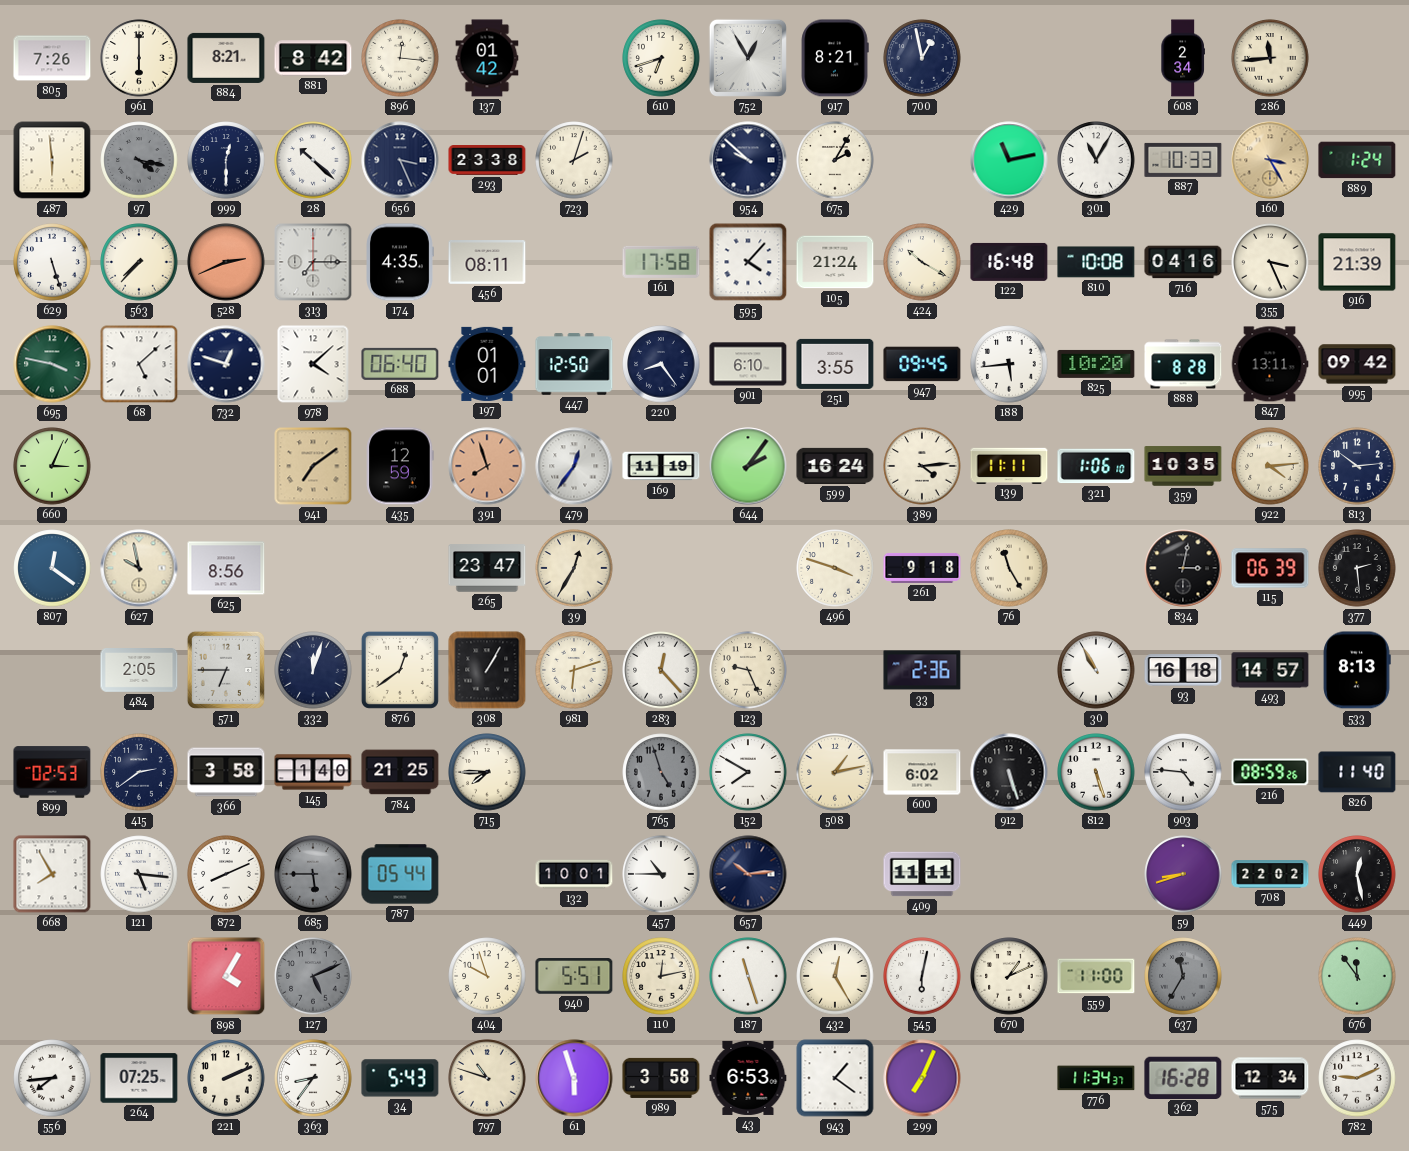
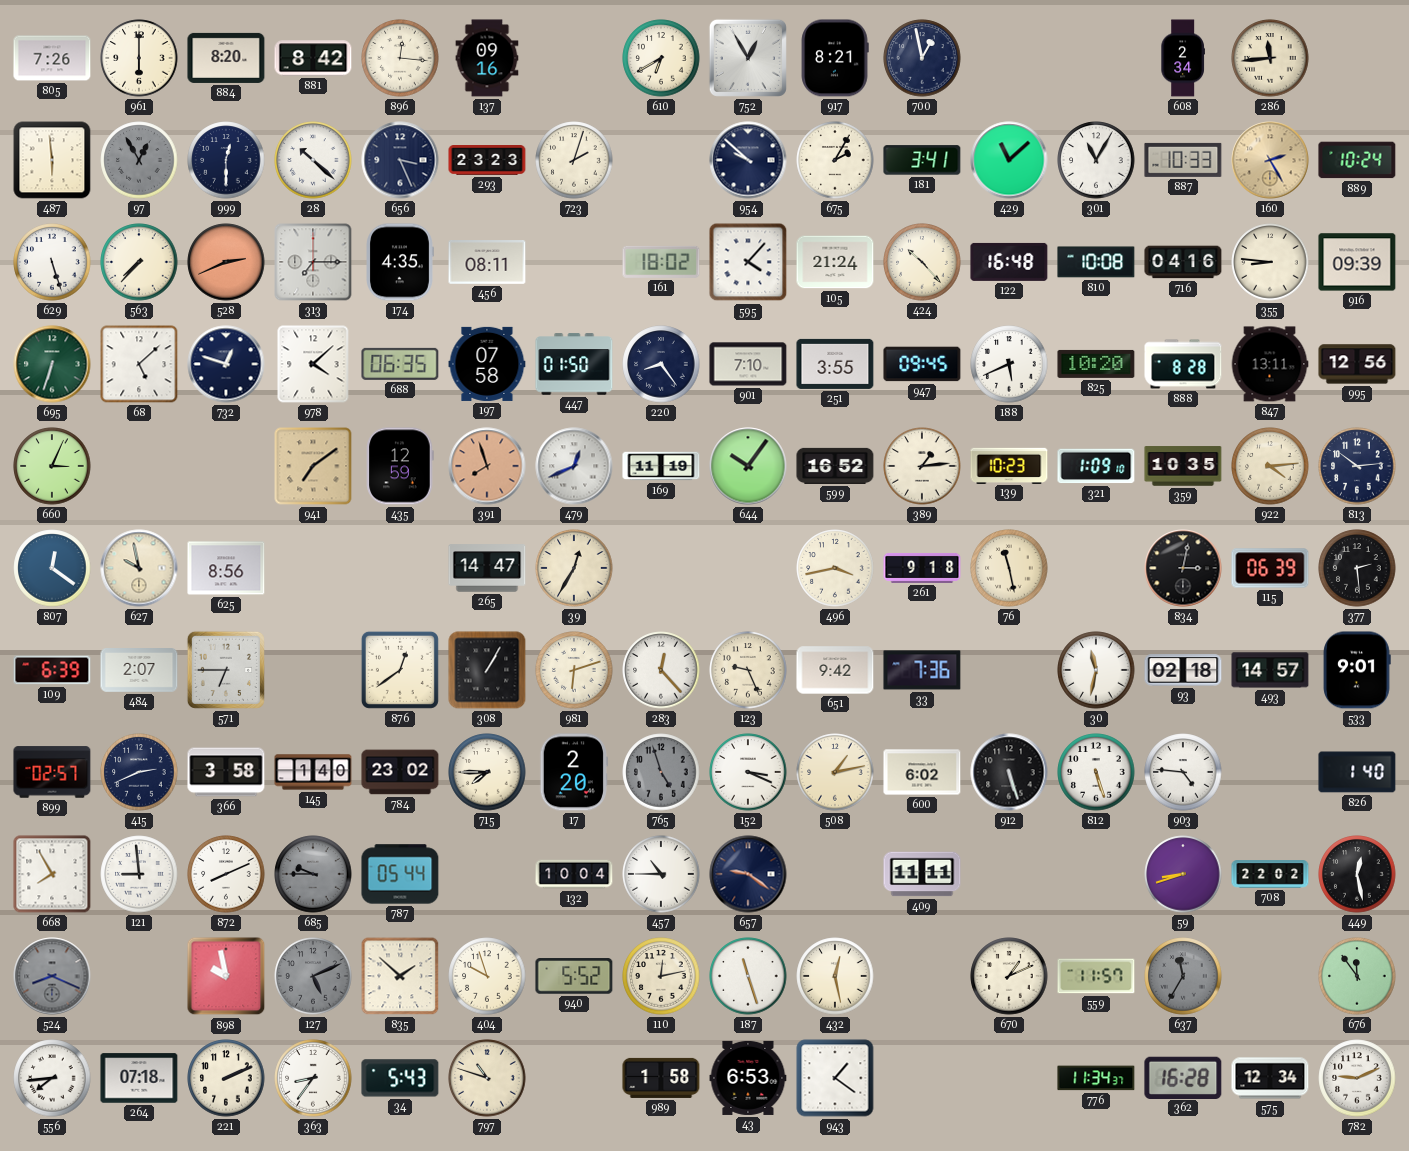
884: 8:21 -> 8:20 (226, 58)
137: 01:42 -> 09:16 (487, 58)
610: 6:42 -> 6:40 (661, 58)
97: 4:17 -> 12:55 (139, 160)
293: 23:38 -> 23:23 (487, 160)
181: none -> 3:41 (922, 160)
429: 11:13 -> 11:08 (1009, 160)
160: 3:25 -> 2:25 (1270, 160)
889: 1:24 -> 10:24 (1357, 160)
161: 17:58 -> 18:02 (661, 262)
424: 10:20 -> 10:23 (922, 262)
355: 3:26 -> 8:46 (1270, 262)
916: 21:39 -> 09:39 (1357, 262)
695: 3:47 -> 6:33 (52, 364)
688: 06:40 -> 06:35 (400, 364)
197: 01:01 -> 07:58 (487, 364)
447: 12:50 -> 01:50 (574, 364)
901: 6:10 -> 7:10 (748, 364)
188: 5:44 -> 5:41 (1009, 364)
995: 09:42 -> 12:56 (1357, 364)
479: 12:36 -> 12:41 (574, 466)
644: 2:06 -> 10:06 (748, 466)
599: 16:24 -> 16:52 (835, 466)
389: 4:14 -> 1:14 (922, 466)
139: 11:11 -> 10:23 (1009, 465)
321: 1:06 -> 1:09 (1096, 466)
265: 23:47 -> 14:47 (487, 568)
496: 3:48 -> 3:43 (835, 568)
76: 11:25 -> 11:28 (1009, 568)
109: none -> 6:39 (52, 670)
484: 2:05 -> 2:07 (139, 671)
332: 12:03 -> none (313, 670)
651: none -> 9:42 (835, 670)
33: 2:36 -> 7:36 (922, 670)
30: 10:55 -> 11:32 (1096, 670)
93: 16:18 -> 02:18 (1183, 670)
533: 8:13 -> 9:01 (1357, 670)
899: 02:53 -> 02:57 (52, 772)
415: 2:39 -> 2:41 (139, 772)
784: 21:25 -> 23:02 (400, 772)
17: none -> 2:20 (573, 772)
152: 7:50 -> 3:19 (748, 772)
216: 08:59 -> none (1270, 772)
826: 11:40 -> 1:40 (1357, 772)
121: 5:16 -> 8:59 (139, 874)
685: 5:45 -> 9:45 (313, 874)
132: 10:01 -> 10:04 (574, 874)
657: 10:14 -> 9:21 (748, 874)
524: none -> 8:19 (52, 976)
898: 4:05 -> 9:58 (226, 976)
835: none -> 1:52 (400, 976)
940: 5:51 -> 5:52 (574, 976)
432: 12:25 -> 12:28 (835, 976)
545: 6:02 -> none (922, 976)
559: 11:00 -> 11:57 (1096, 976)
264: 07:25 -> 07:18 (139, 1078)
61: 5:57 -> none (574, 1078)
989: 3:58 -> 1:58 (661, 1078)
299: 7:04 -> none (922, 1078)
